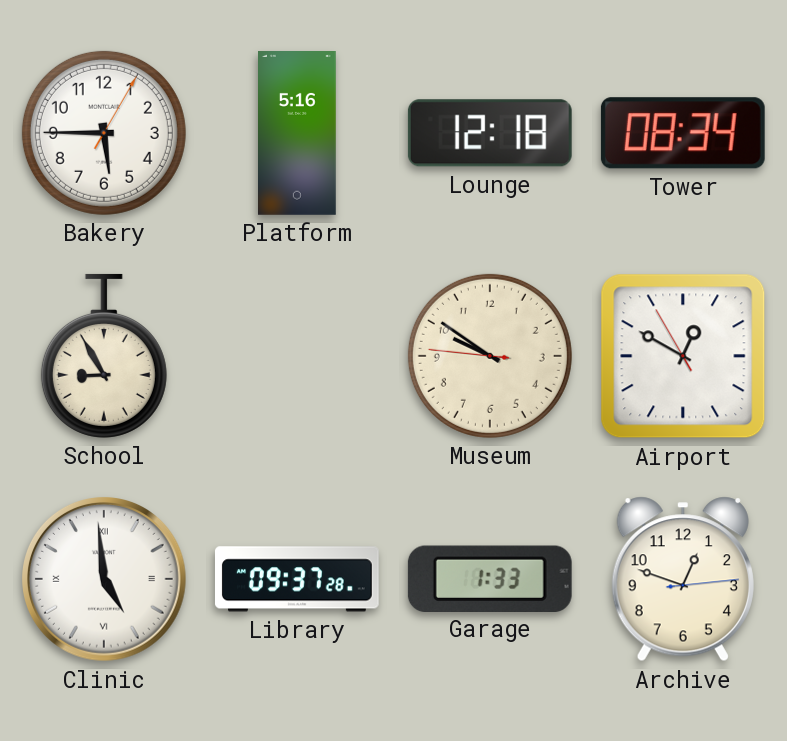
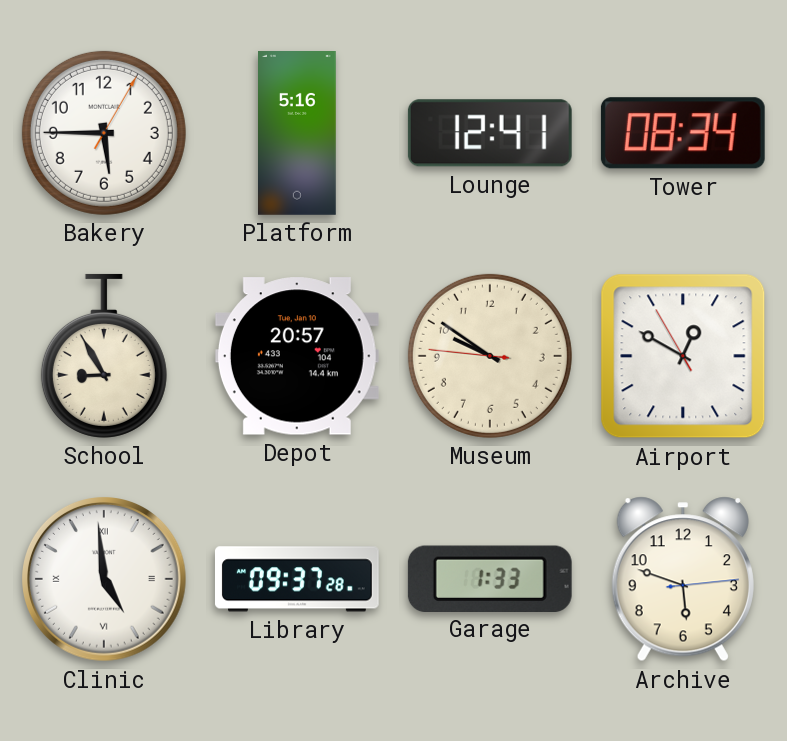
Lounge: 12:18 -> 12:41 (490, 133)
Depot: none -> 20:57 (297, 356)
Archive: 12:48 -> 5:48 (683, 579)
